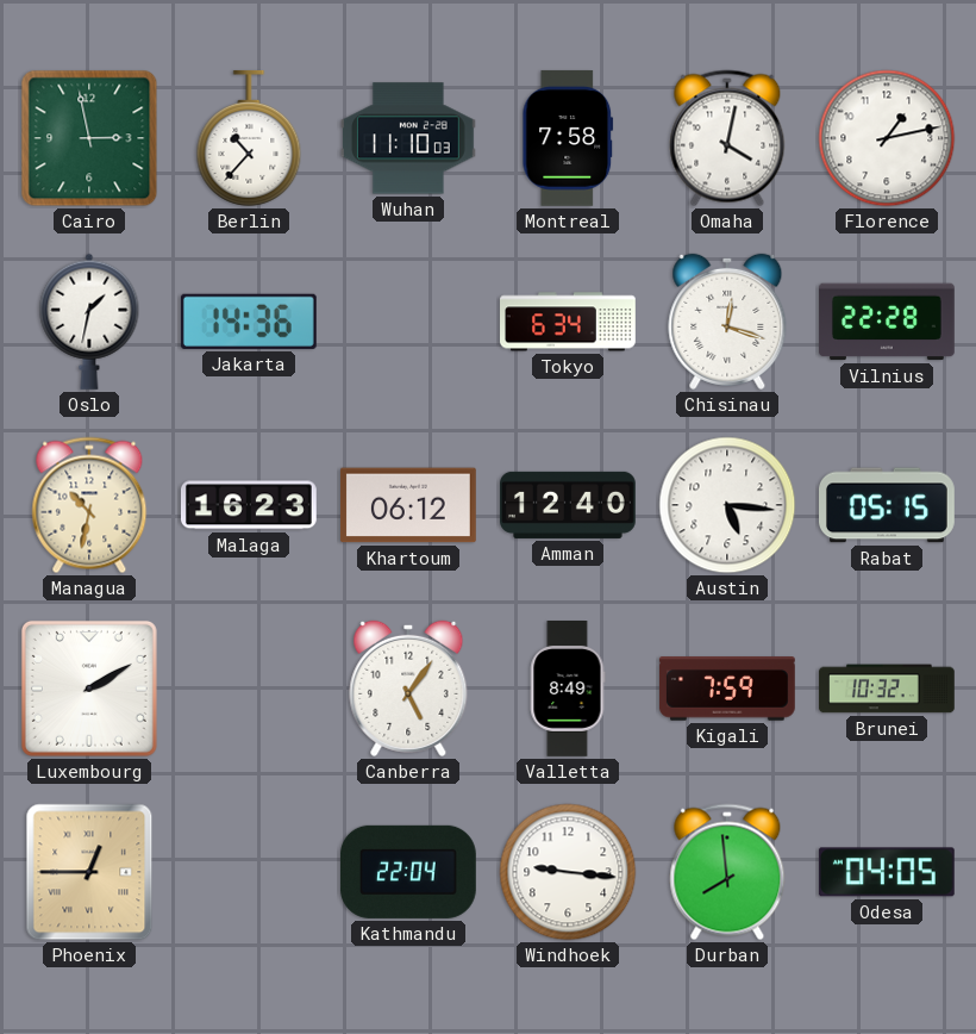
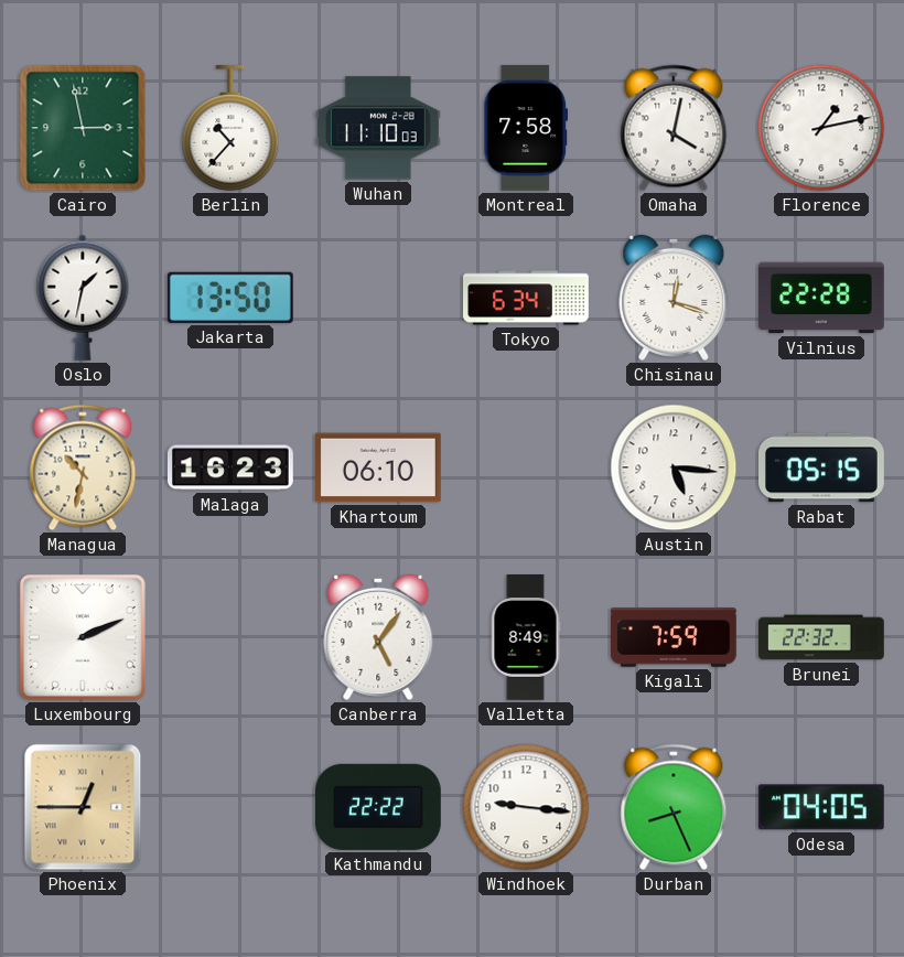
Jakarta: 14:36 -> 13:50 (230, 298)
Khartoum: 06:12 -> 06:10 (378, 467)
Amman: 12:40 -> none (569, 505)
Luxembourg: 2:10 -> 2:11 (83, 637)
Brunei: 10:32 -> 22:32 (822, 637)
Kathmandu: 22:04 -> 22:22 (378, 807)
Durban: 7:59 -> 8:26 (674, 807)
